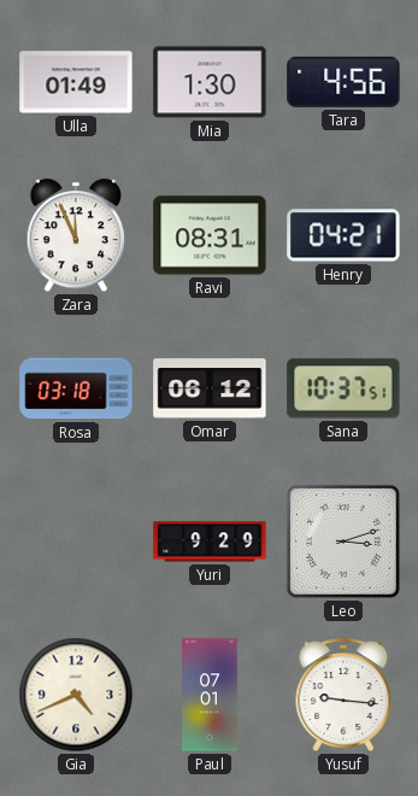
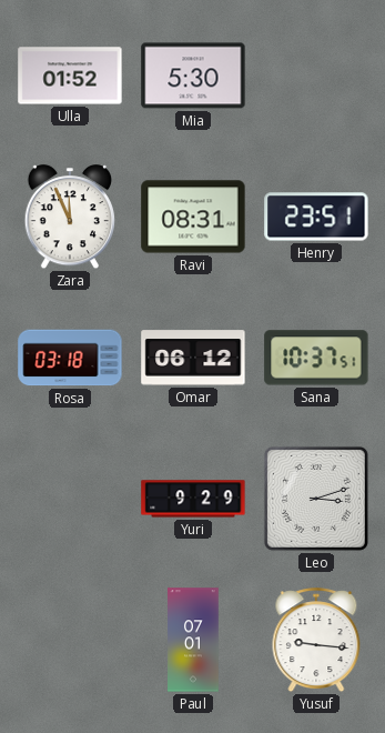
Ulla: 01:49 -> 01:52 (70, 76)
Mia: 1:30 -> 5:30 (193, 76)
Tara: 4:56 -> none (343, 82)
Henry: 04:21 -> 23:51 (316, 217)
Gia: 4:41 -> none (76, 695)
